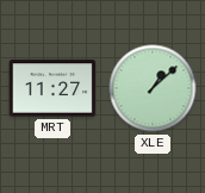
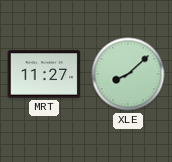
XLE: 1:08 -> 8:08 (128, 74)
